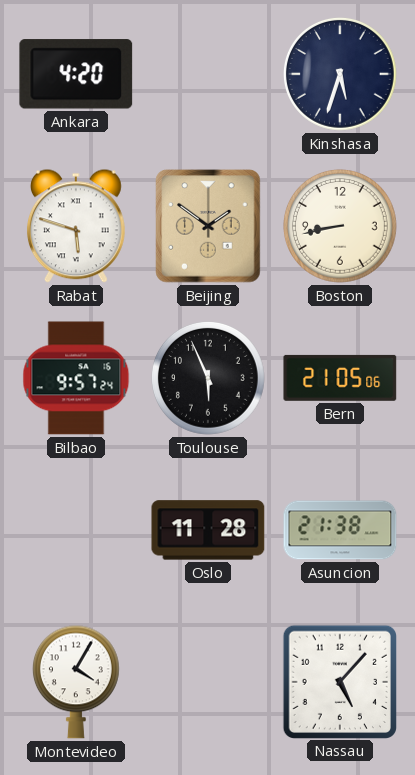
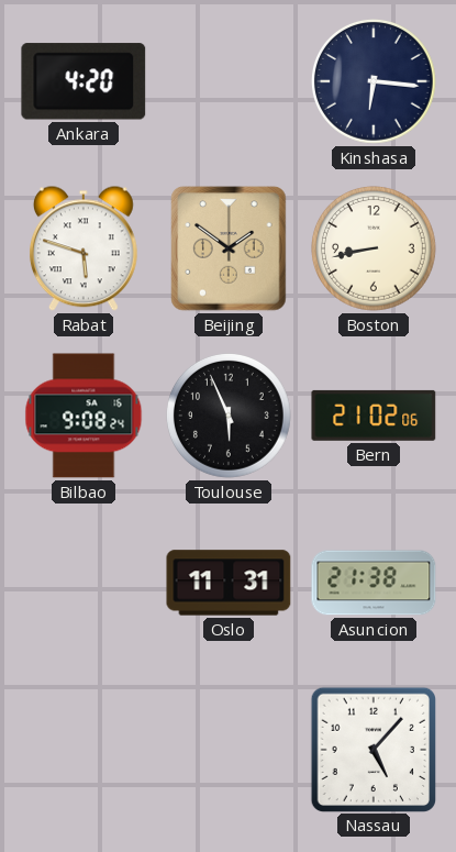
Kinshasa: 5:33 -> 6:16 (375, 82)
Bilbao: 9:57 -> 9:08 (84, 416)
Bern: 21:05 -> 21:02 (374, 416)
Oslo: 11:28 -> 11:31 (229, 583)
Montevideo: 4:05 -> none (76, 682)
